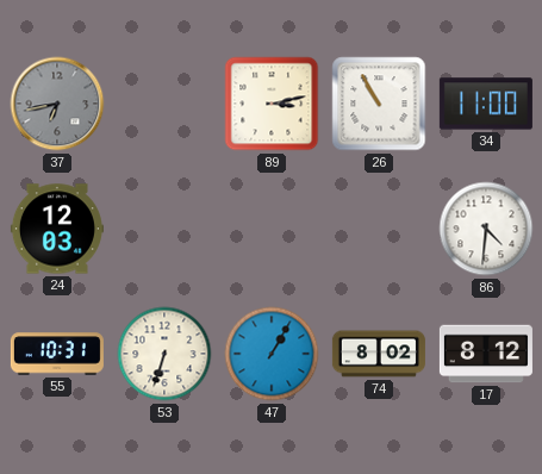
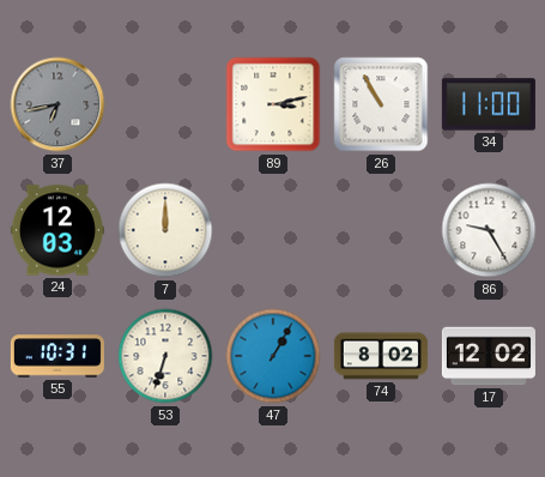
7: none -> 12:00 (165, 230)
86: 4:31 -> 9:25 (489, 230)
17: 8:12 -> 12:02 (489, 356)
